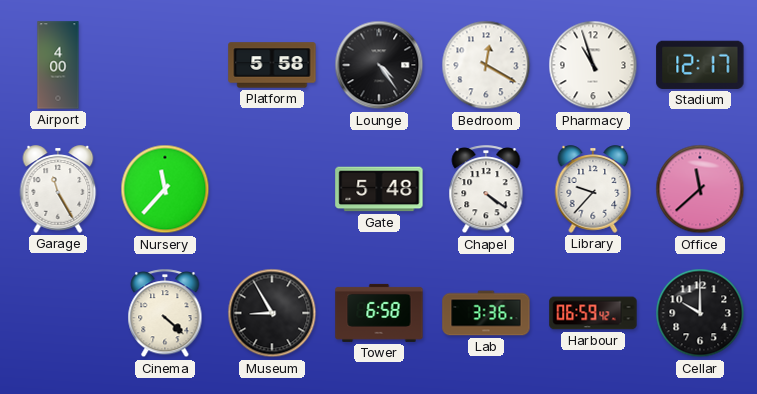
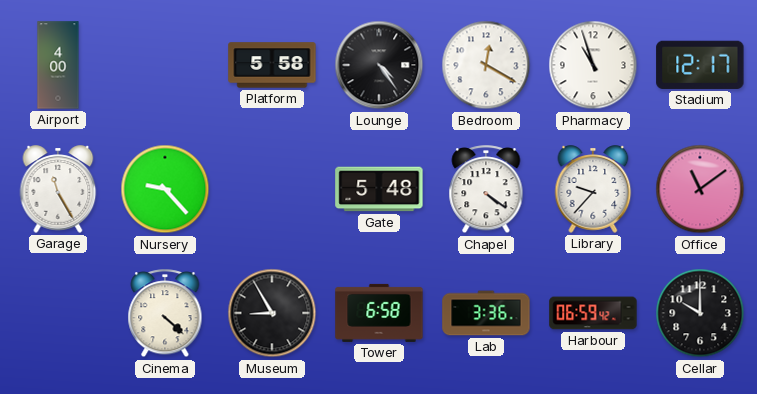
Nursery: 11:37 -> 9:23 (165, 189)
Office: 11:38 -> 11:09 (700, 189)
